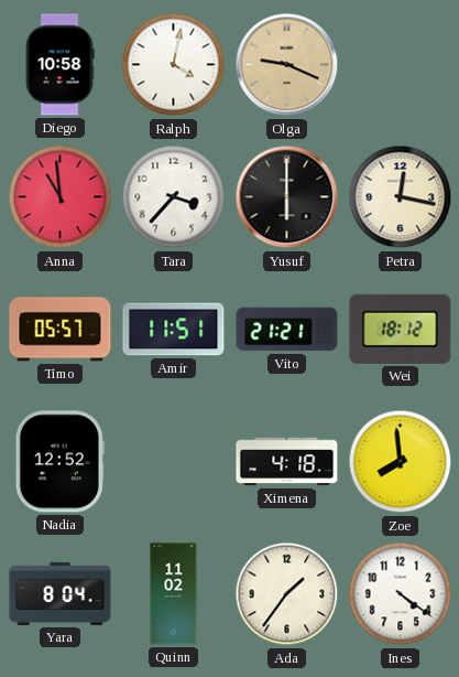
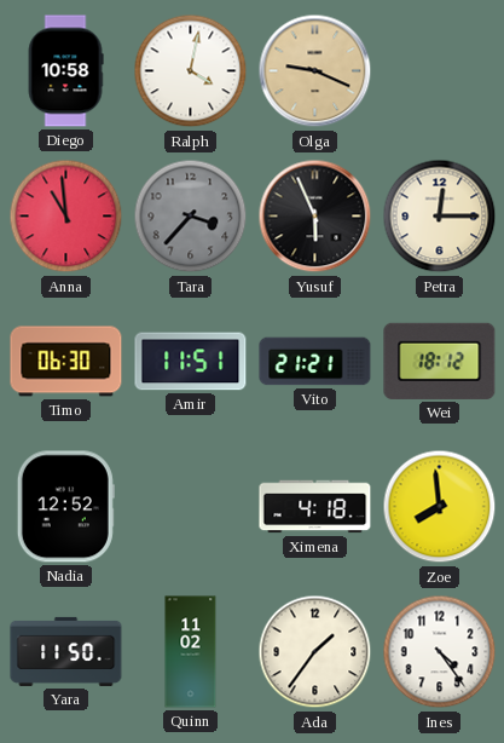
Tara dial: white -> grey (191, 217)
Yusuf: 6:00 -> 5:56 (315, 217)
Petra: 12:17 -> 12:15 (440, 217)
Timo: 05:57 -> 06:30 (66, 362)
Yara: 8:04 -> 11:50 (66, 651)
Ines: 4:21 -> 4:24 (440, 652)
